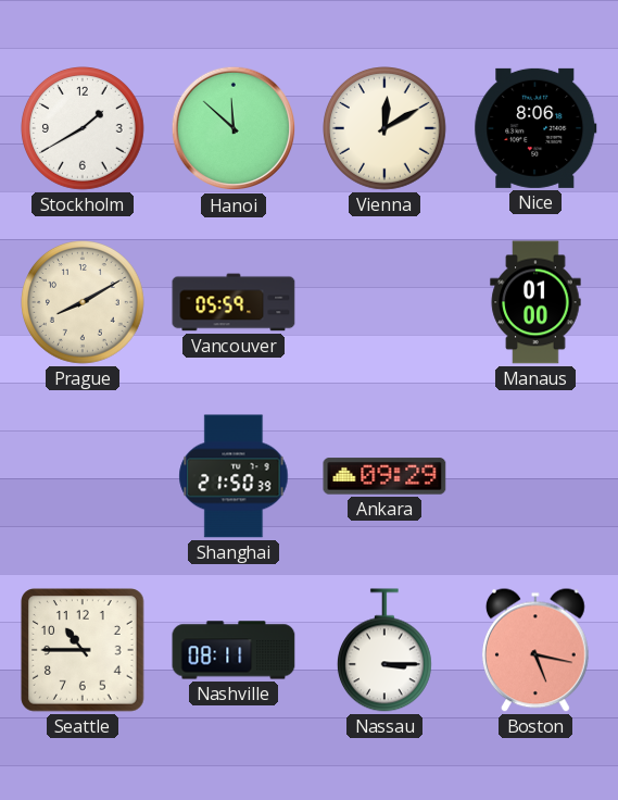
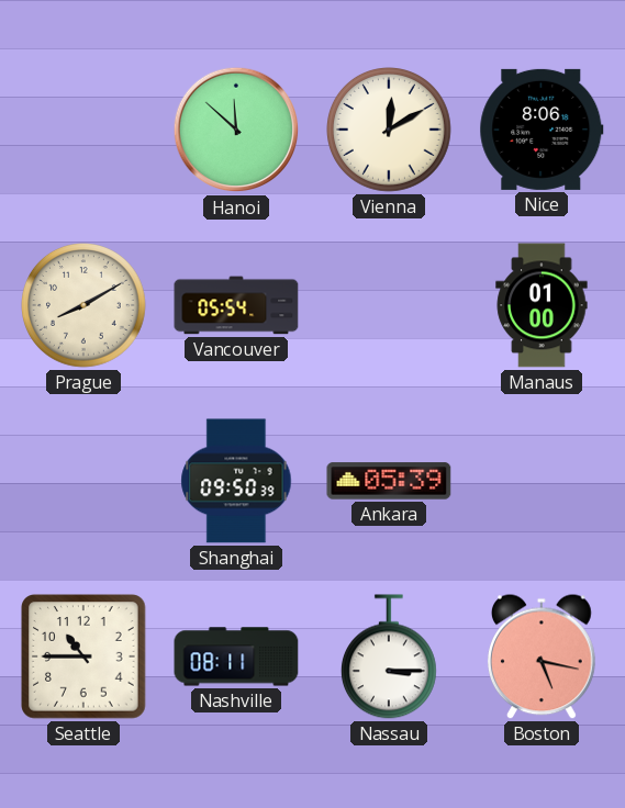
Stockholm: 1:40 -> none (84, 129)
Vancouver: 05:59 -> 05:54 (236, 305)
Shanghai: 21:50 -> 09:50 (236, 481)
Ankara: 09:29 -> 05:39 (389, 481)
